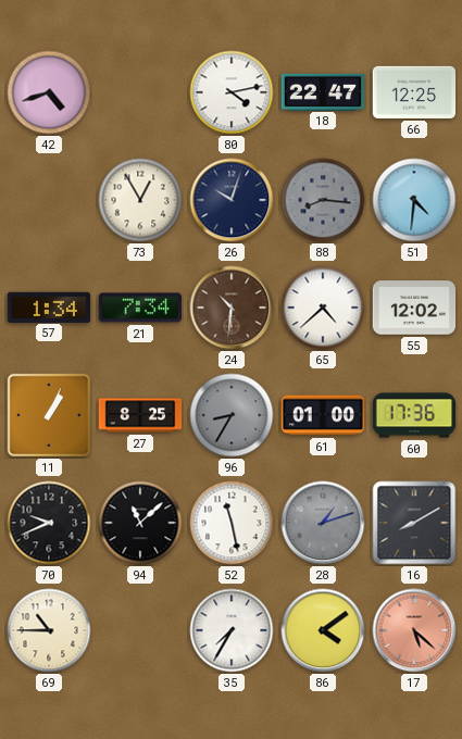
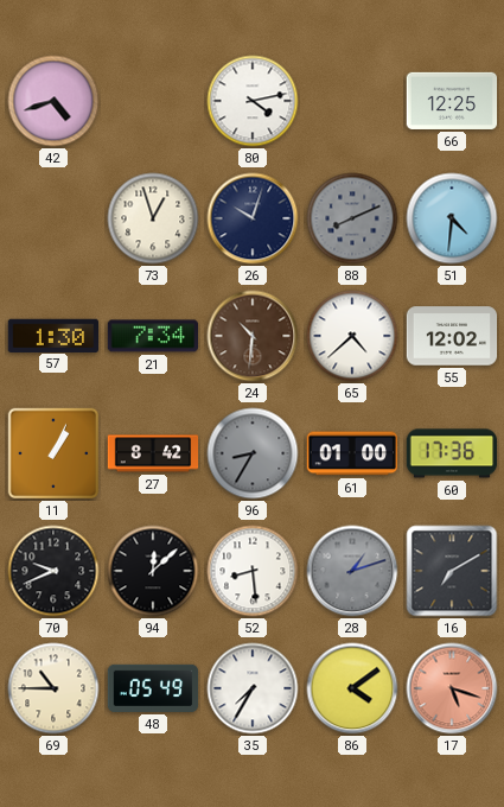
18: 22:47 -> none (323, 91)
73: 12:55 -> 12:57 (153, 218)
88: 8:16 -> 8:11 (352, 218)
57: 1:34 -> 1:30 (53, 335)
27: 8:25 -> 8:42 (153, 453)
94: 11:08 -> 12:08 (153, 571)
52: 11:28 -> 8:29 (253, 571)
16: 8:10 -> 7:10 (452, 571)
48: none -> 05:49 (153, 688)
17: 5:22 -> 5:18 (452, 688)
